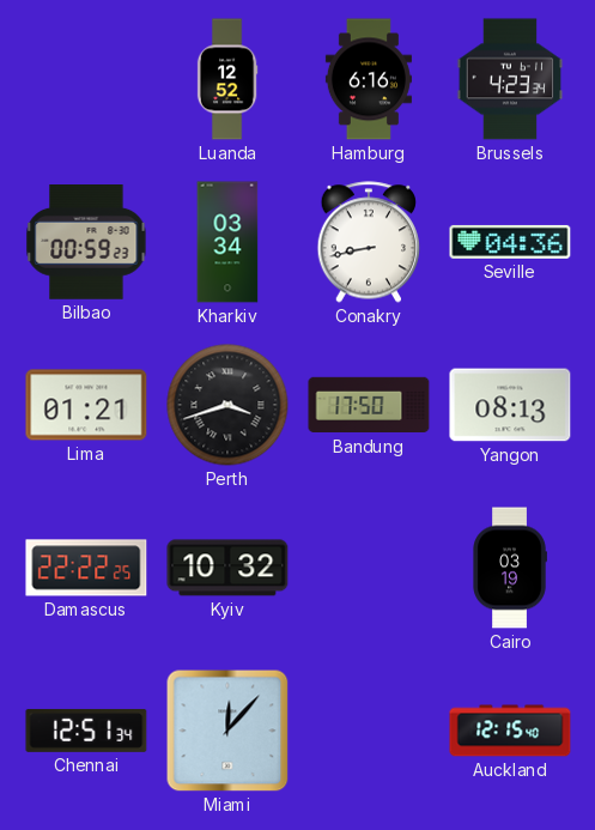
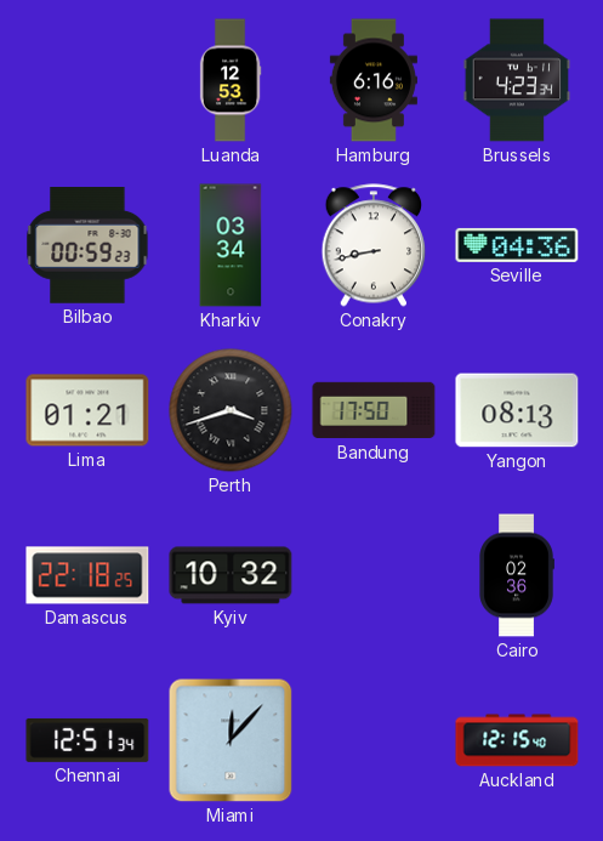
Luanda: 12:52 -> 12:53 (231, 80)
Damascus: 22:22 -> 22:18 (87, 575)
Cairo: 03:19 -> 02:36 (517, 575)
